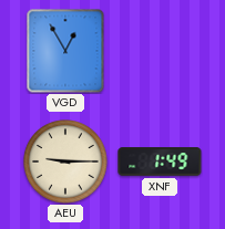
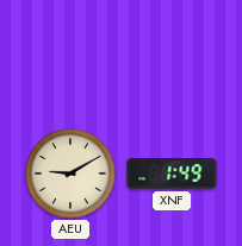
VGD: 12:55 -> none (65, 51)
AEU: 9:15 -> 9:10 (70, 174)
